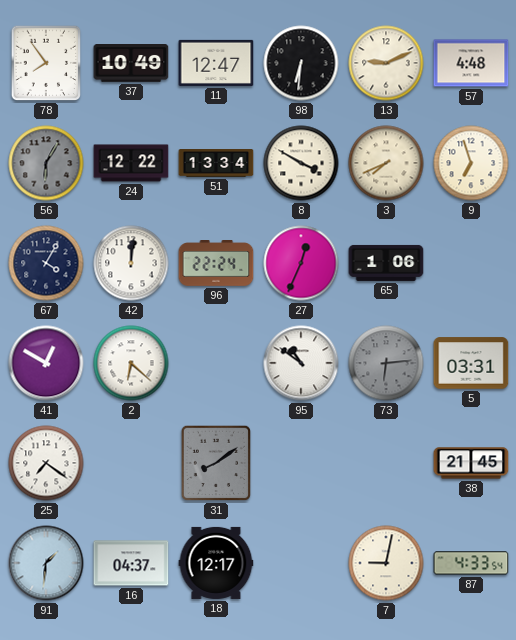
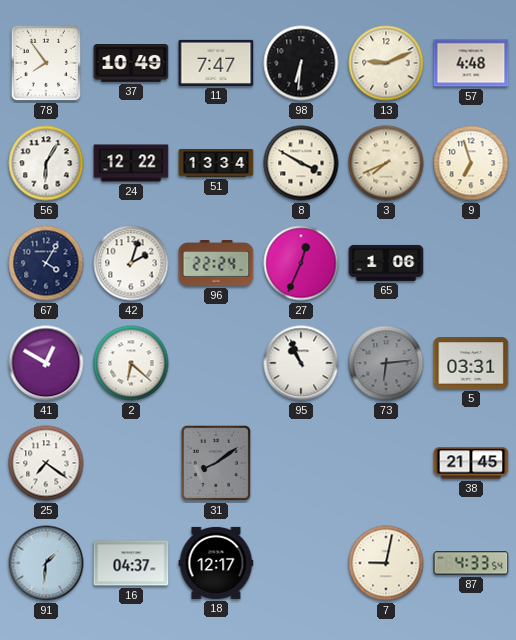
11: 12:47 -> 7:47 (216, 63)
56 dial: grey -> white (46, 163)
42: 12:01 -> 2:03 (131, 263)
95: 10:51 -> 10:56 (301, 363)
